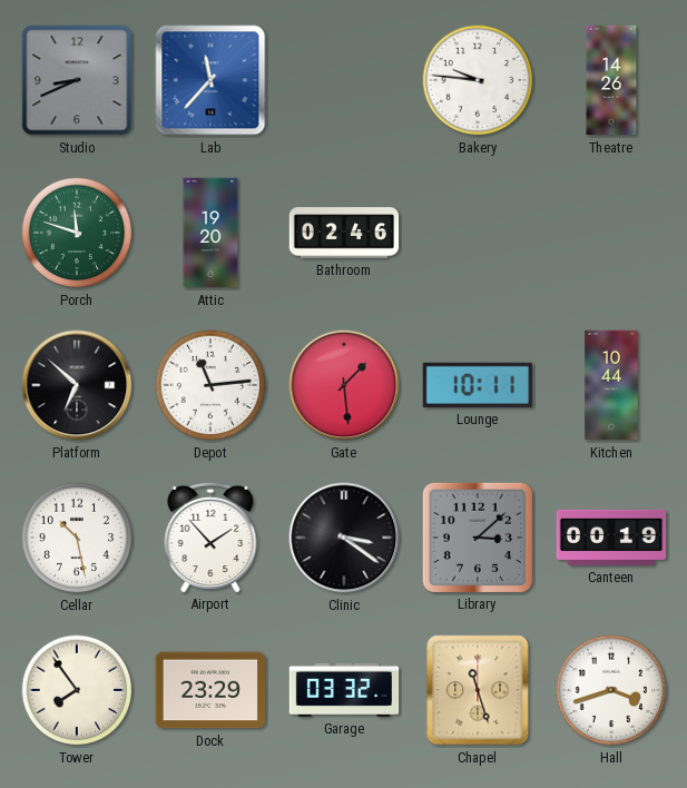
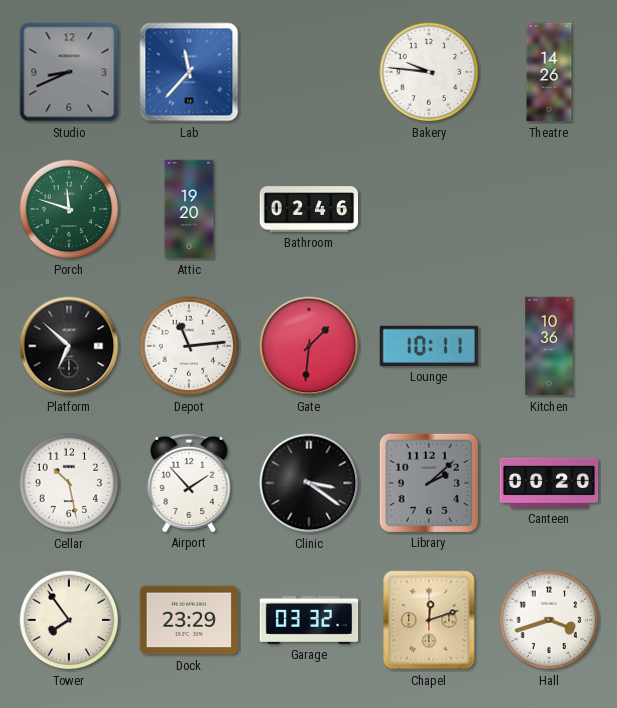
Gate: 1:29 -> 1:31 (309, 346)
Kitchen: 10:44 -> 10:36 (549, 346)
Library: 3:08 -> 2:08 (428, 482)
Canteen: 00:19 -> 00:20 (549, 483)
Chapel: 11:27 -> 12:12 (429, 620)
